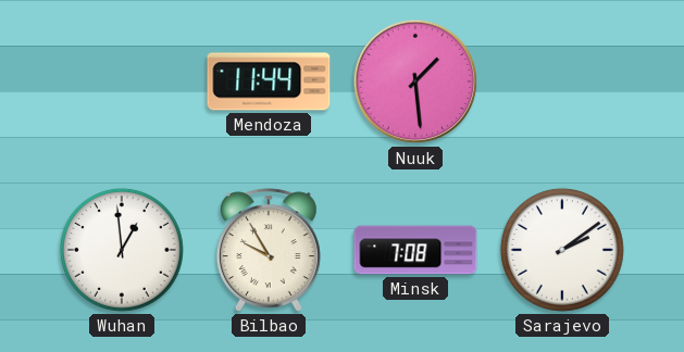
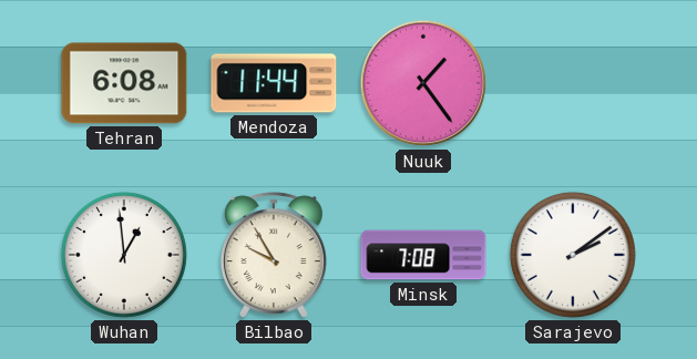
Tehran: none -> 6:08 (124, 83)
Nuuk: 1:29 -> 1:24 (423, 83)
